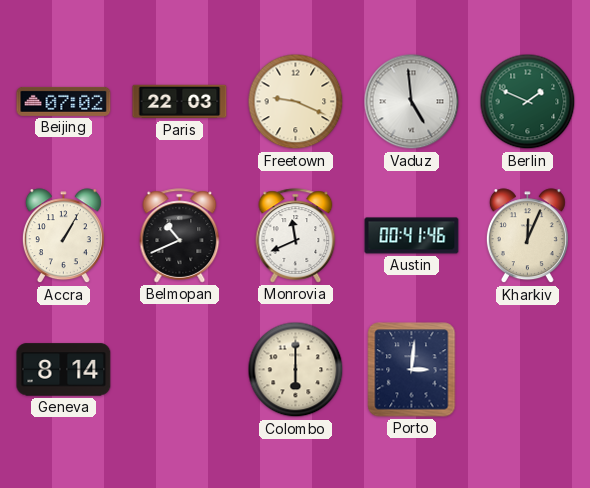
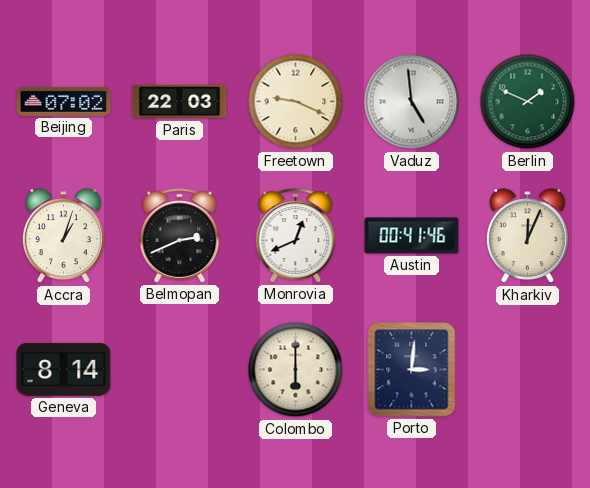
Accra: 1:05 -> 1:03 (63, 236)
Belmopan: 10:41 -> 2:41 (180, 236)
Monrovia: 11:41 -> 12:41 (296, 236)
